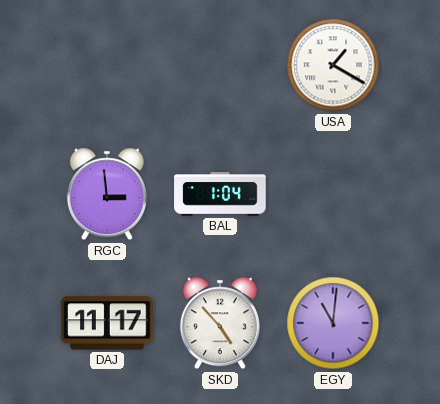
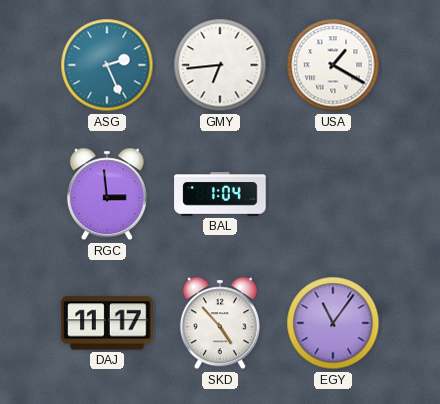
ASG: none -> 2:26 (107, 65)
GMY: none -> 6:44 (220, 65)
EGY: 11:01 -> 11:06 (333, 323)
